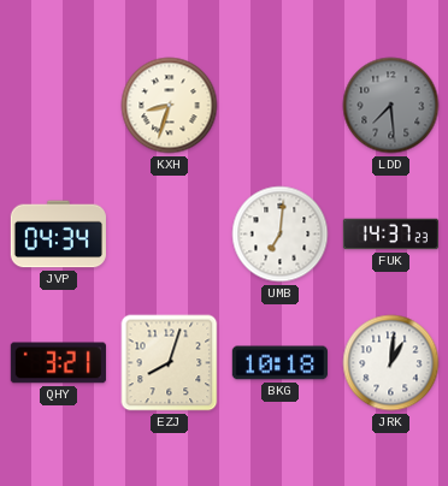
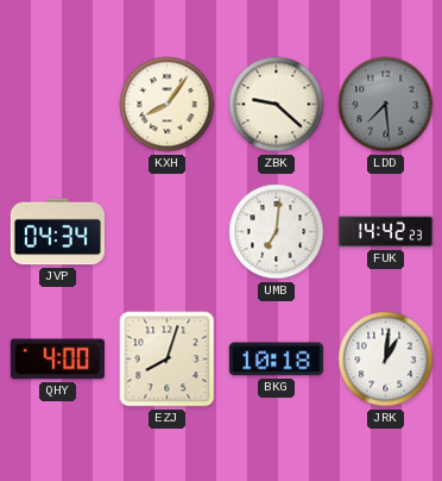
KXH: 8:33 -> 8:06 (168, 105)
ZBK: none -> 9:22 (277, 105)
FUK: 14:37 -> 14:42 (385, 232)
QHY: 3:21 -> 4:00 (57, 360)
